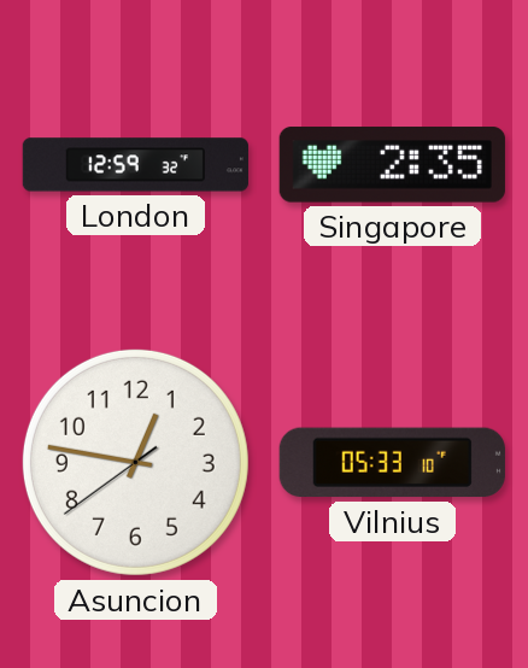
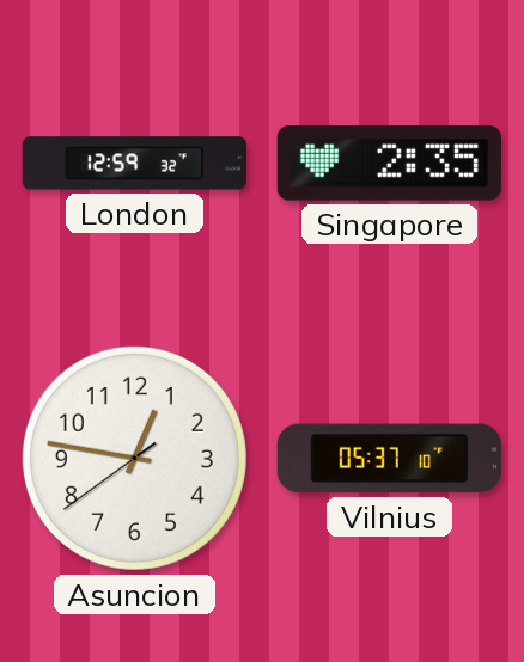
Vilnius: 05:33 -> 05:37 (389, 459)
